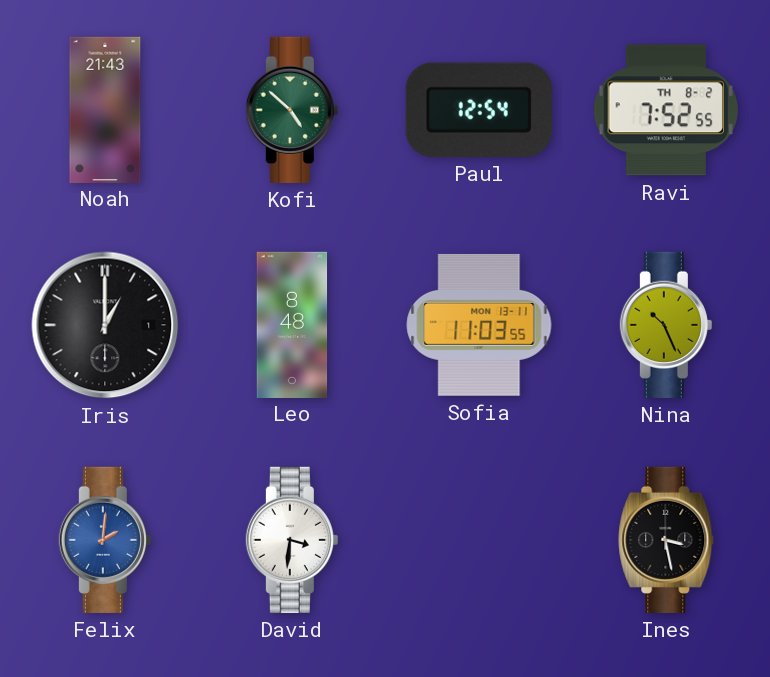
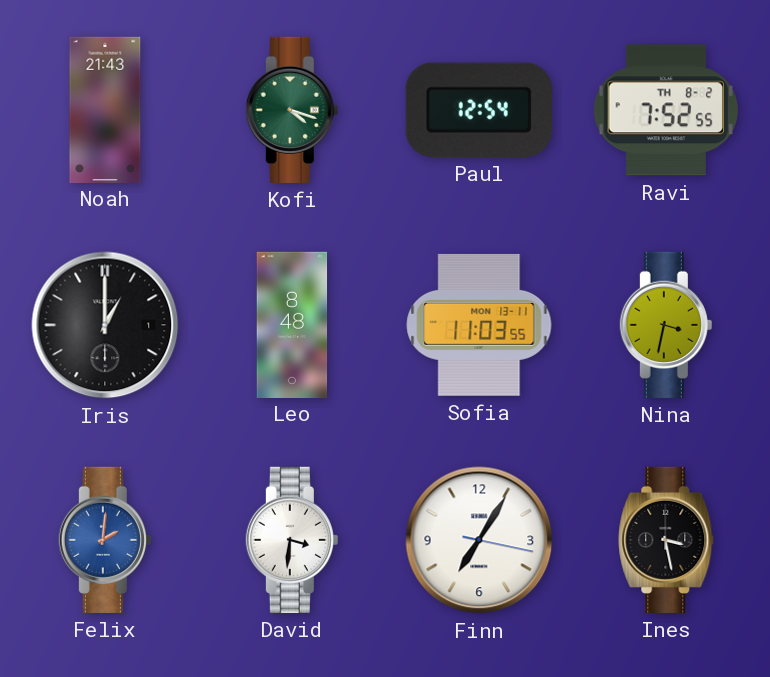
Kofi: 4:52 -> 4:18 (292, 110)
Nina: 10:26 -> 3:32 (666, 325)
Finn: none -> 7:05 (479, 540)
